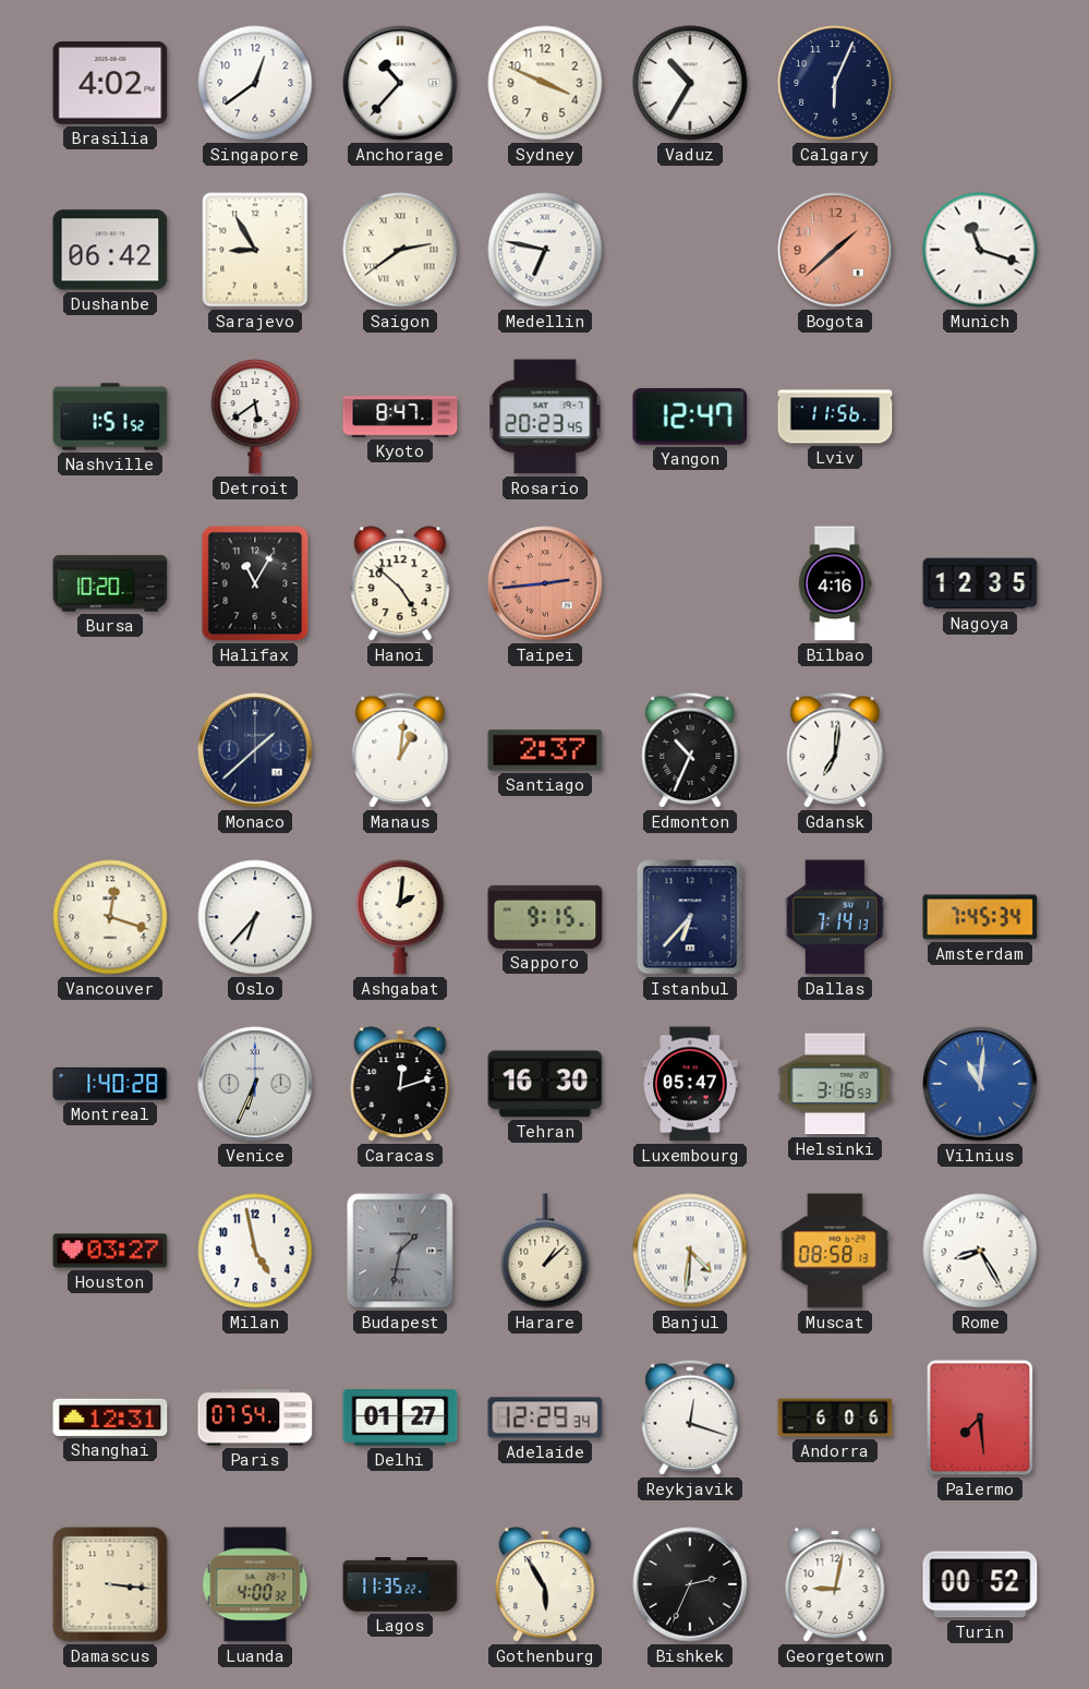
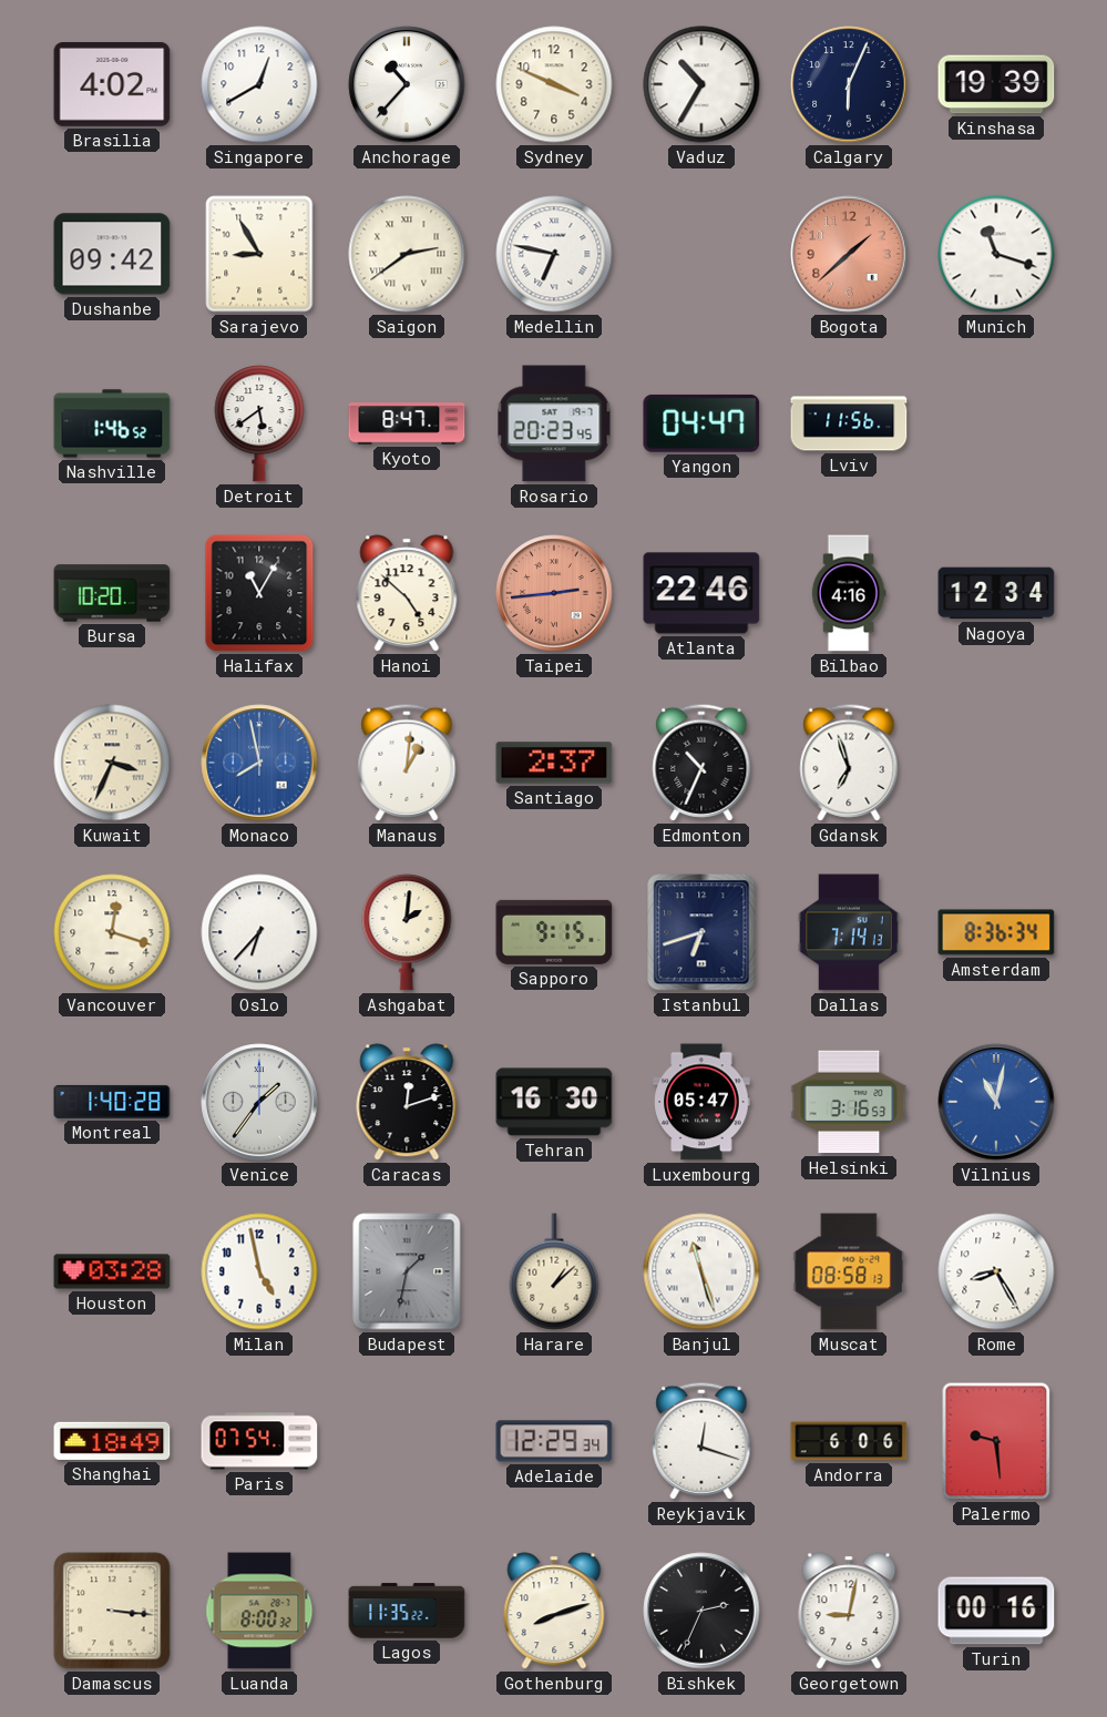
Singapore: 12:39 -> 12:40 (259, 84)
Kinshasa: none -> 19:39 (996, 84)
Dushanbe: 06:42 -> 09:42 (112, 254)
Nashville: 1:51 -> 1:46 (112, 423)
Yangon: 12:47 -> 04:47 (701, 423)
Atlanta: none -> 22:46 (701, 593)
Nagoya: 12:35 -> 12:34 (996, 593)
Kuwait: none -> 3:34 (112, 763)
Monaco: 1:38 -> 7:58 (259, 763)
Monaco dial: navy -> blue (259, 763)
Gdansk: 7:01 -> 6:57 (849, 763)
Istanbul: 6:37 -> 6:42 (701, 932)
Amsterdam: 7:45 -> 8:36 (996, 932)
Venice: 6:34 -> 1:36 (259, 1102)
Vilnius: 11:01 -> 11:02 (996, 1102)
Houston: 03:27 -> 03:28 (112, 1271)
Banjul: 4:31 -> 11:27 (701, 1271)
Shanghai: 12:31 -> 18:49 (112, 1441)
Delhi: 01:27 -> none (400, 1417)
Palermo: 7:29 -> 9:29 (996, 1441)
Luanda: 4:00 -> 8:00 (259, 1611)
Gothenburg: 5:55 -> 8:12 (554, 1611)
Turin: 00:52 -> 00:16 (996, 1611)
